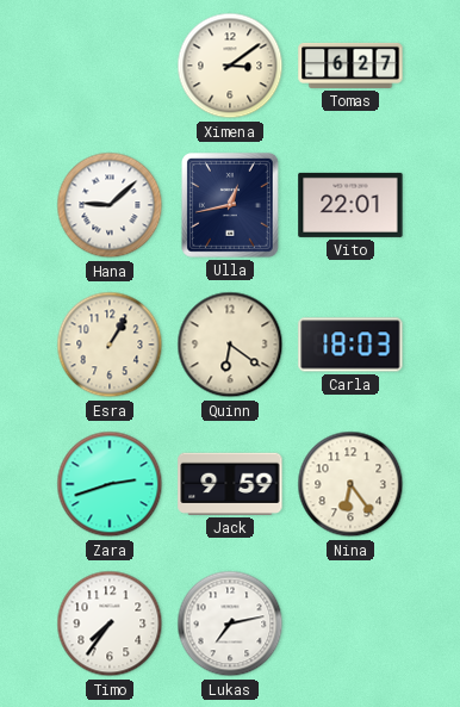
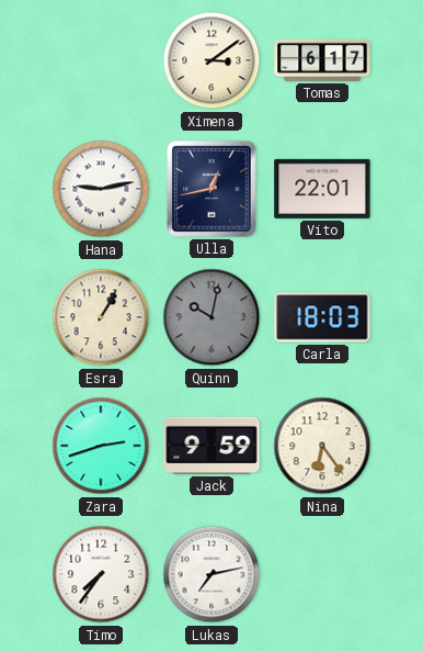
Tomas: 6:27 -> 6:17 (322, 60)
Hana: 9:08 -> 9:13 (101, 189)
Quinn: 6:21 -> 10:02 (211, 317)
Quinn dial: cream -> grey (211, 317)
